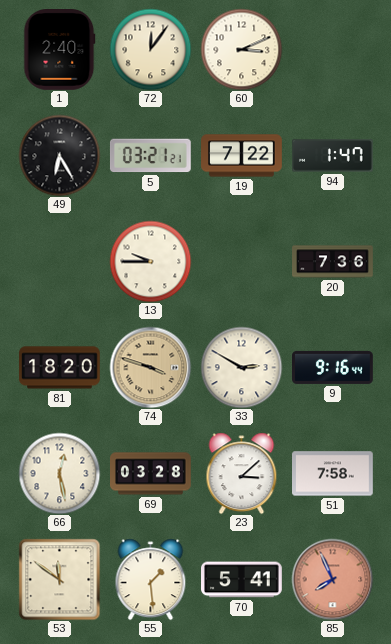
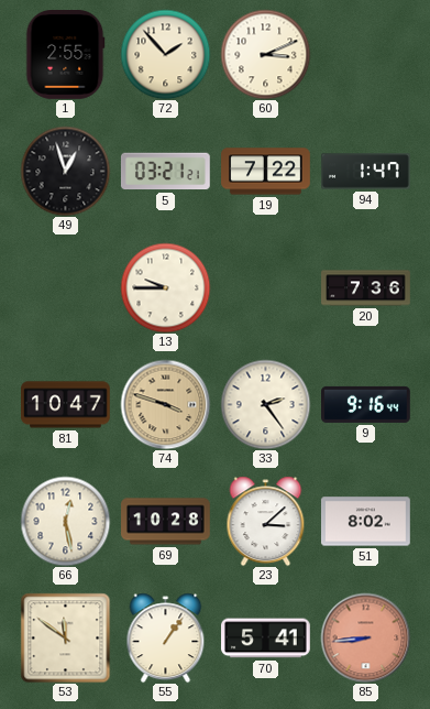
1: 2:40 -> 2:55 (66, 55)
72: 12:06 -> 1:53 (165, 54)
49: 6:25 -> 12:57 (65, 171)
81: 18:20 -> 10:47 (66, 405)
33: 2:50 -> 2:24 (265, 404)
69: 03:28 -> 10:28 (166, 522)
51: 7:58 -> 8:02 (366, 522)
55: 1:29 -> 1:06 (166, 637)
85: 7:56 -> 8:44 (365, 637)
